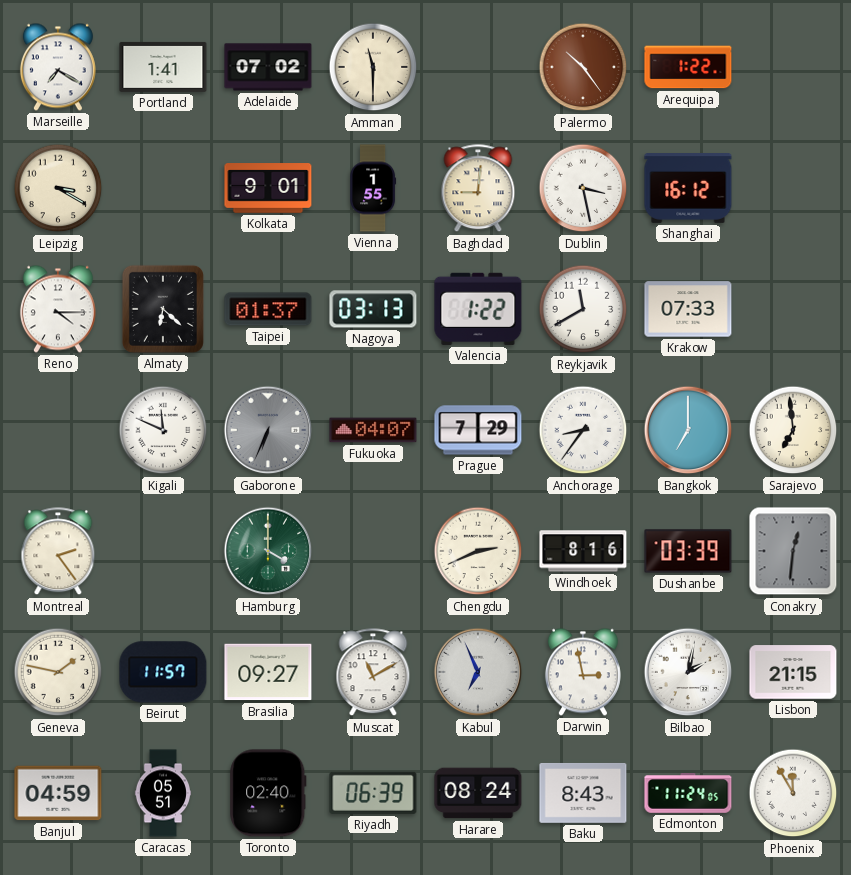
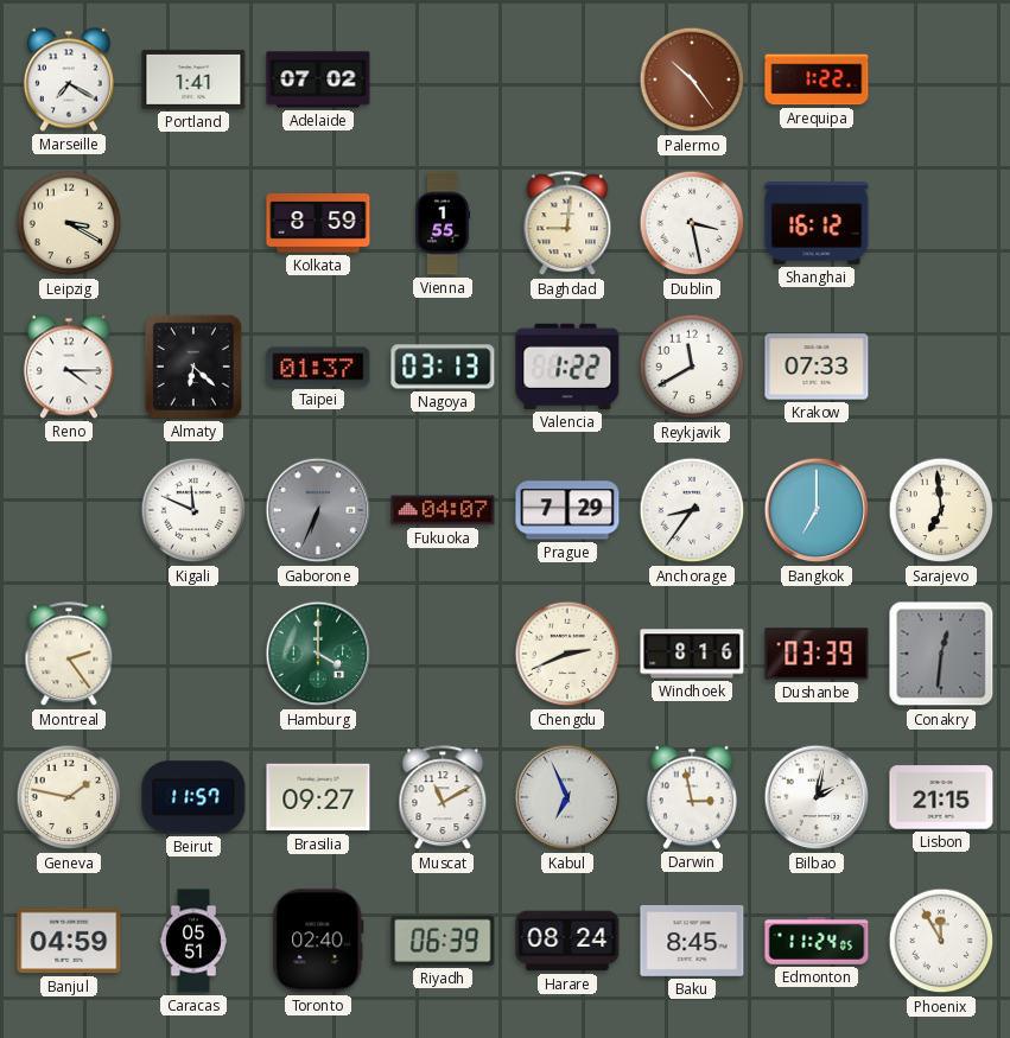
Amman: 11:30 -> none (373, 67)
Kolkata: 9:01 -> 8:59 (318, 223)
Baku: 8:43 -> 8:45 (692, 941)
